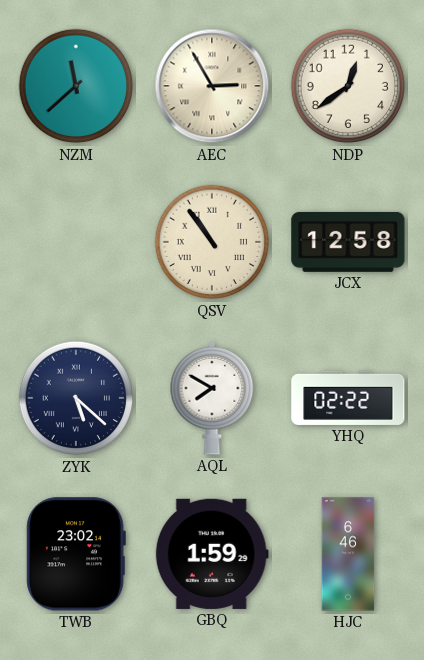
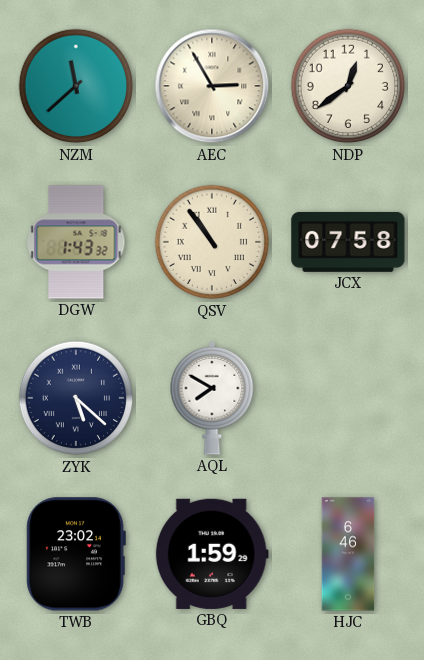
DGW: none -> 1:43 (76, 242)
JCX: 12:58 -> 07:58 (348, 242)
YHQ: 02:22 -> none (348, 398)
